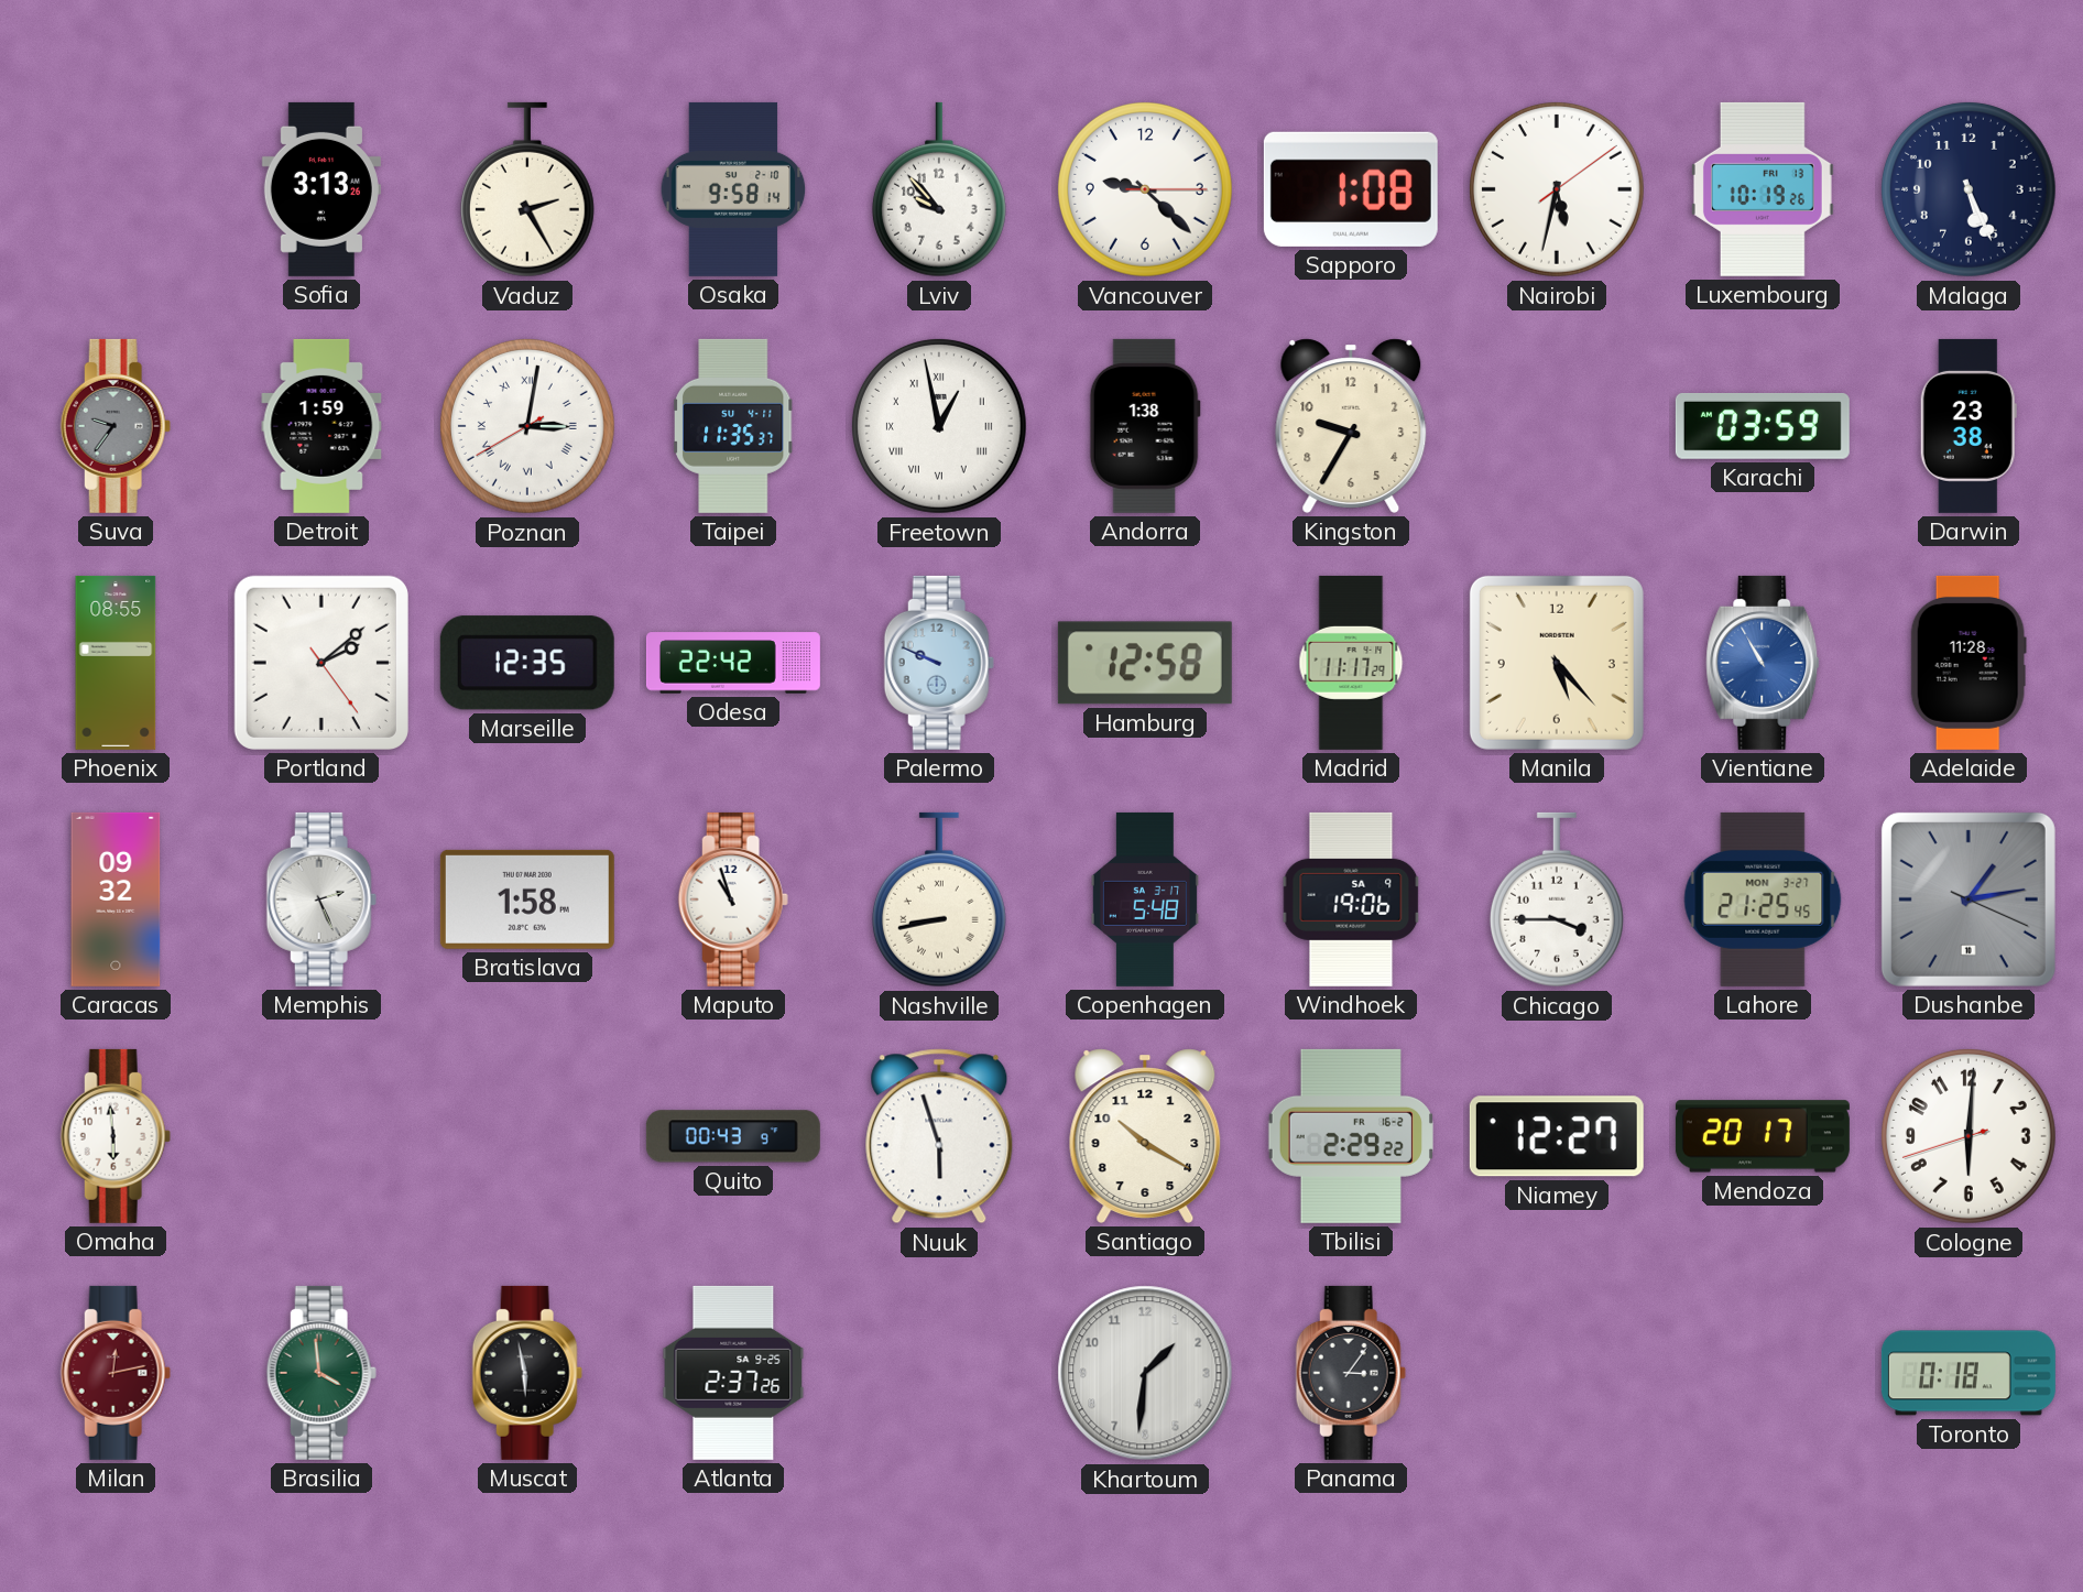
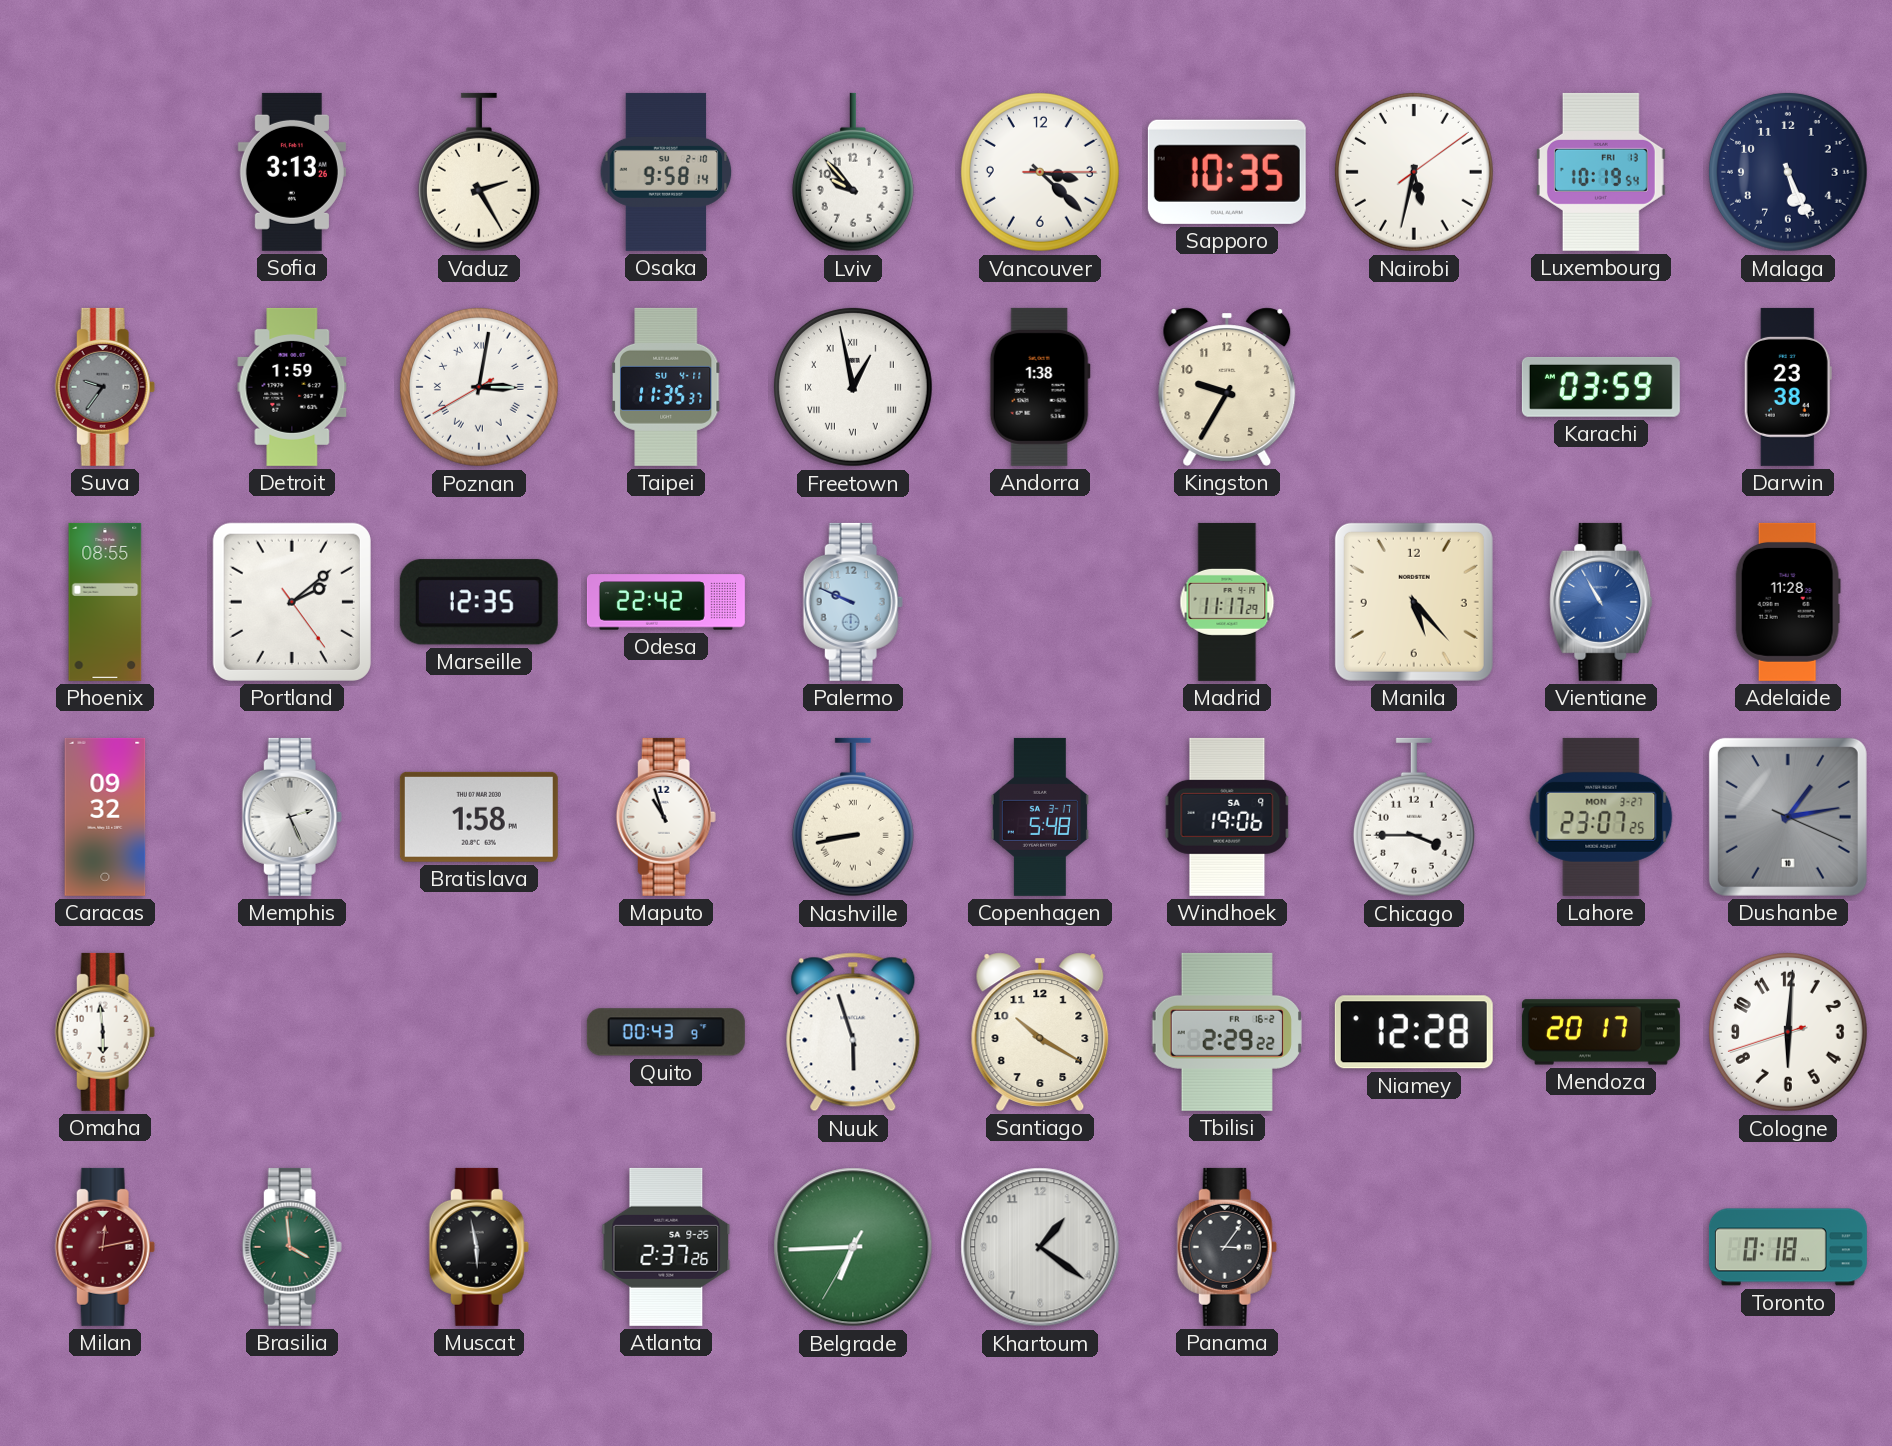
Vancouver: 9:22 -> 3:22 (1040, 172)
Sapporo: 1:08 -> 10:35 (1227, 172)
Luxembourg: 10:19:26 -> 10:19:54 (1601, 172)
Hamburg: 12:58 -> none (1145, 663)
Lahore: 21:25 -> 23:07 (1601, 817)
Niamey: 12:27 -> 12:28 (1414, 1032)
Belgrade: none -> 6:44 (853, 1247)
Khartoum: 1:31 -> 1:21 (1040, 1247)
